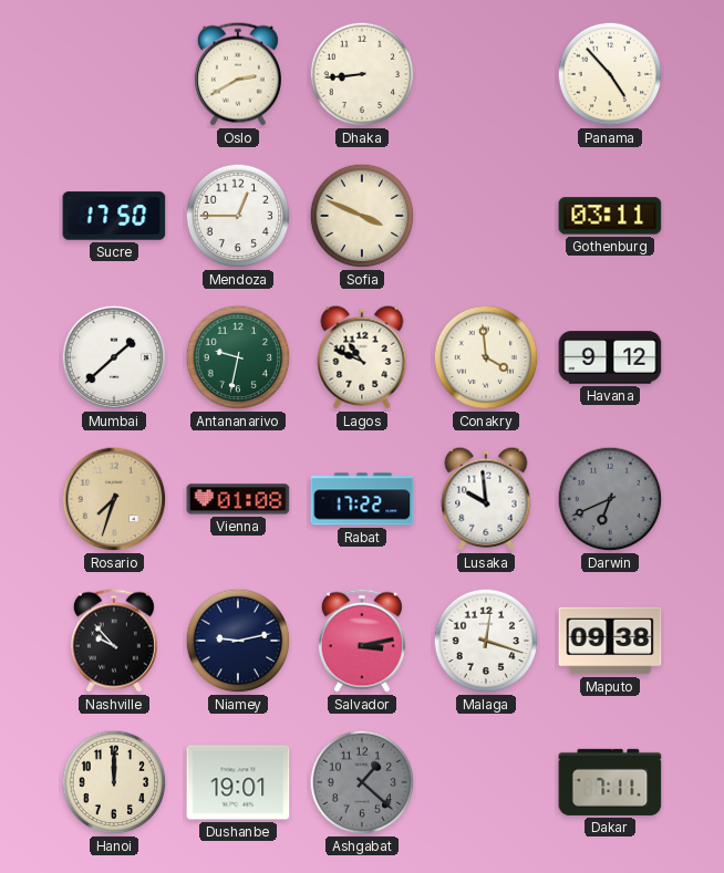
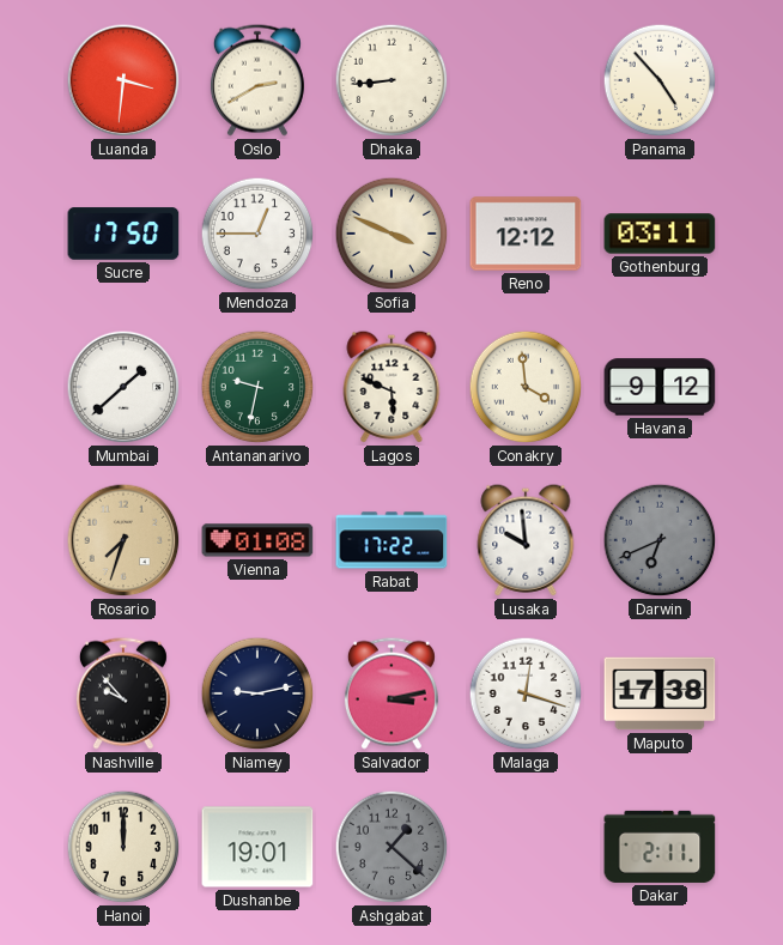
Luanda: none -> 3:31 (123, 80)
Reno: none -> 12:12 (526, 234)
Lagos: 10:49 -> 5:49 (391, 387)
Maputo: 09:38 -> 17:38 (660, 693)
Dakar: 7:11 -> 2:11 (660, 847)
